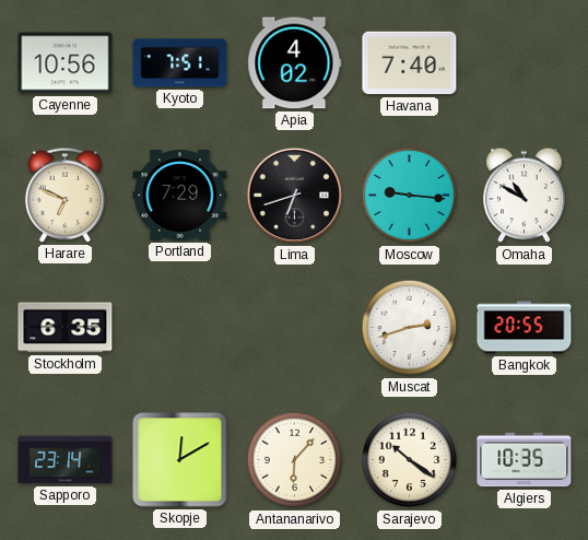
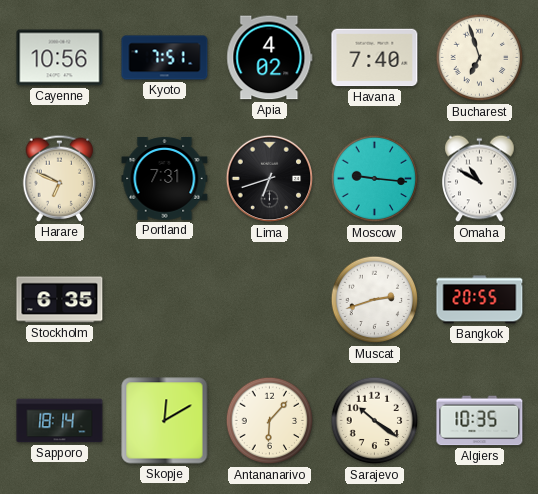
Bucharest: none -> 6:57 (480, 58)
Portland: 7:29 -> 7:31 (165, 179)
Sapporo: 23:14 -> 18:14 (60, 421)
